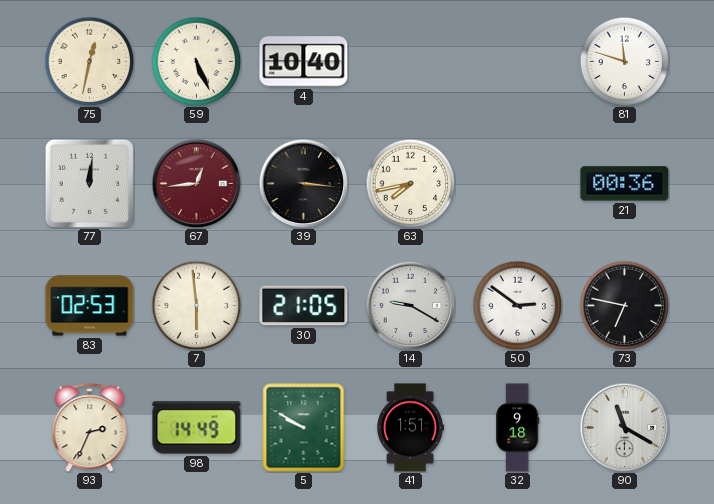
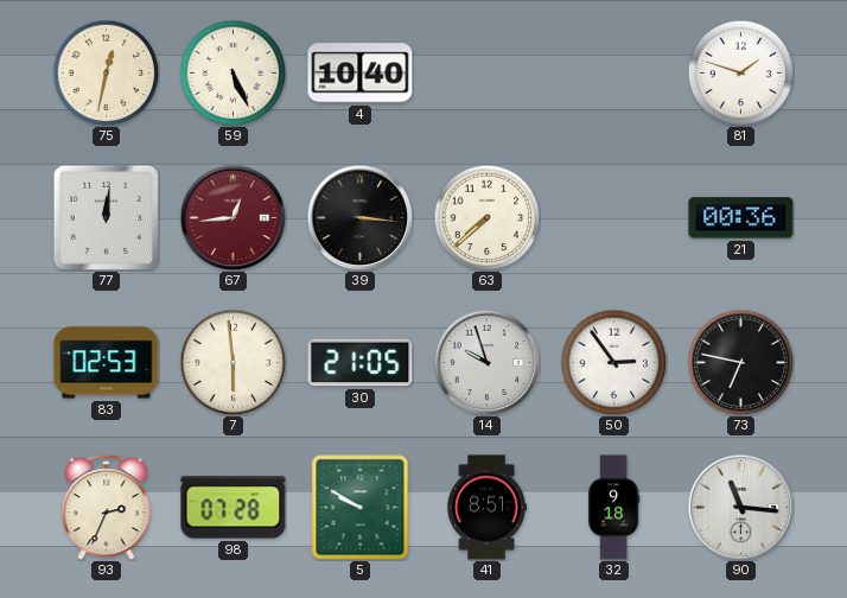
81: 11:48 -> 1:48 (740, 72)
63: 7:43 -> 7:38 (486, 217)
14: 9:20 -> 9:57 (486, 362)
50: 2:51 -> 2:54 (613, 362)
98: 14:49 -> 07:28 (234, 508)
41: 1:51 -> 8:51 (486, 508)
90: 11:20 -> 11:16 (740, 507)
